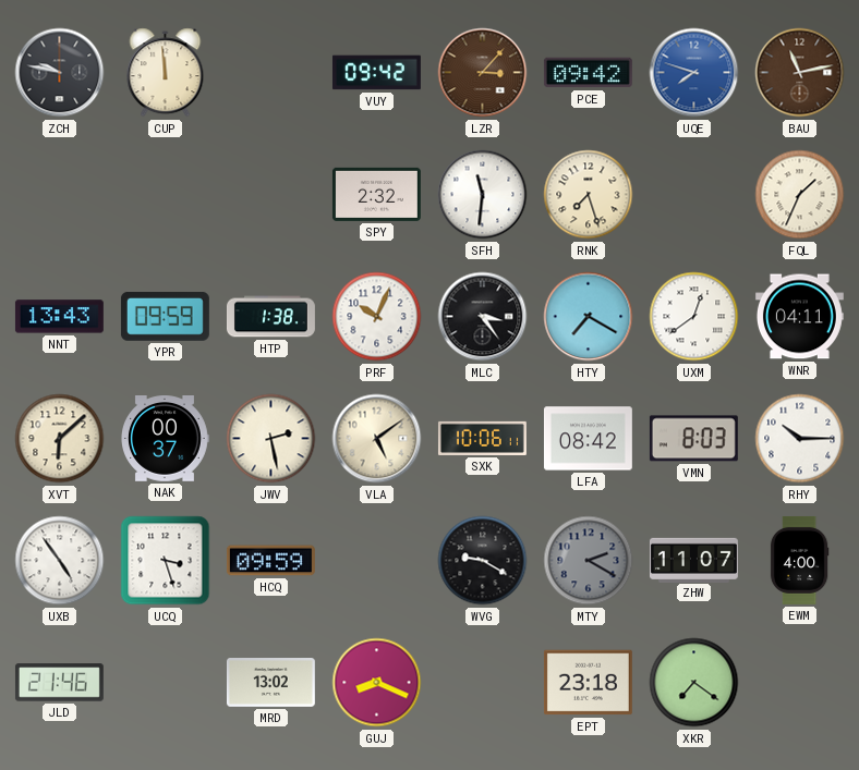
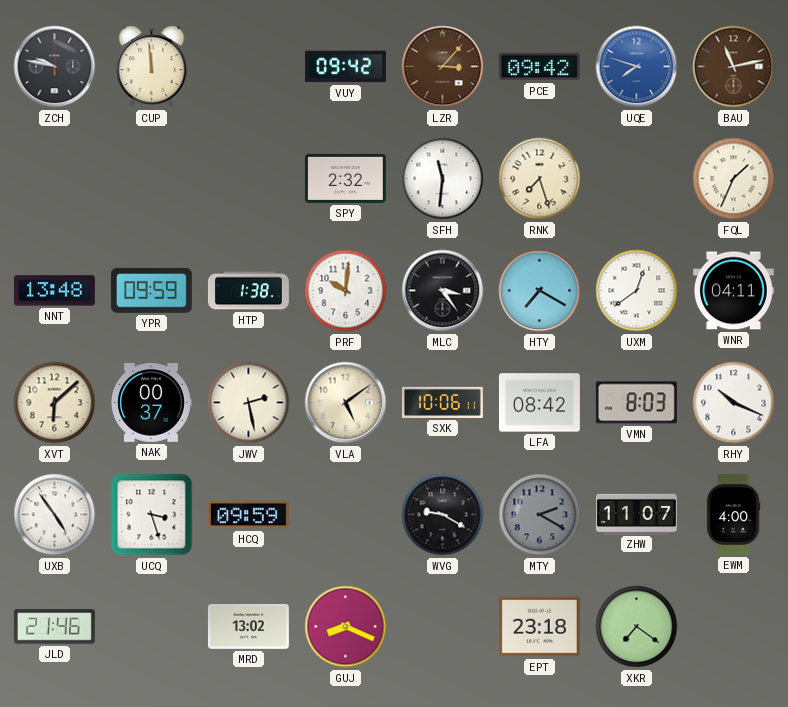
NNT: 13:43 -> 13:48 (54, 291)
PRF: 10:04 -> 10:01 (346, 291)
RHY: 10:15 -> 10:19 (734, 403)
